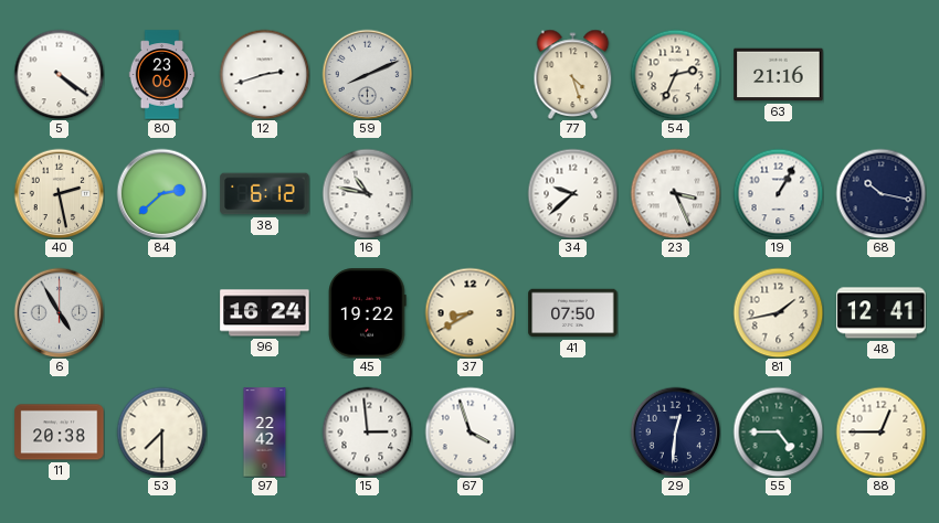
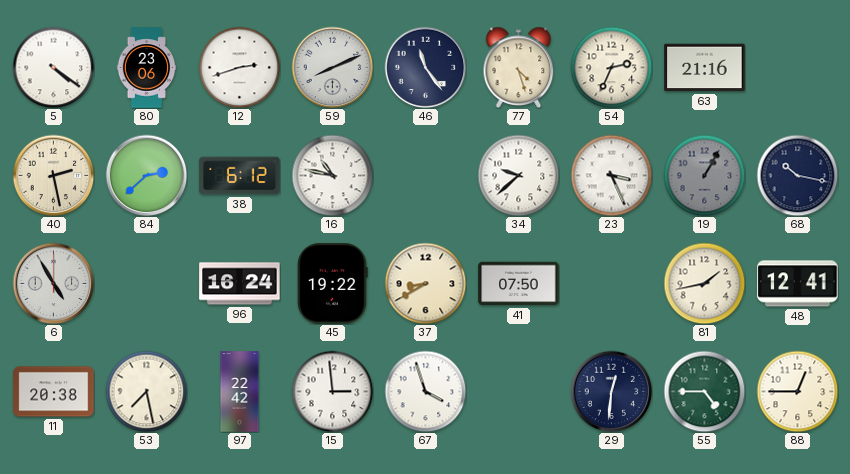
46: none -> 11:24 (425, 67)
19 dial: white -> grey (704, 175)
53: 7:30 -> 7:28 (146, 391)
